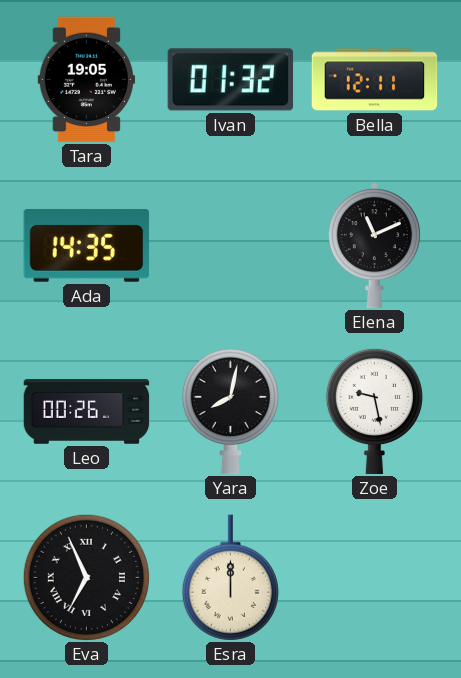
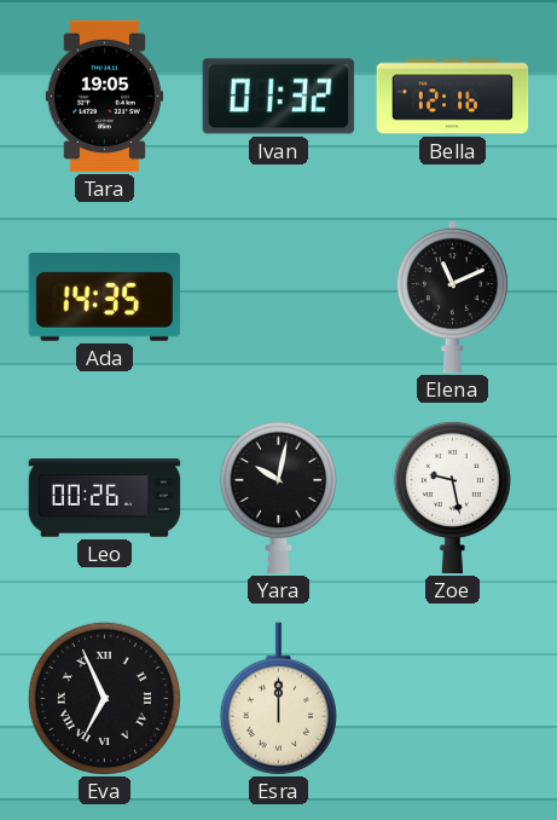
Bella: 12:11 -> 12:16 (453, 97)
Yara: 8:02 -> 10:02 (278, 497)
